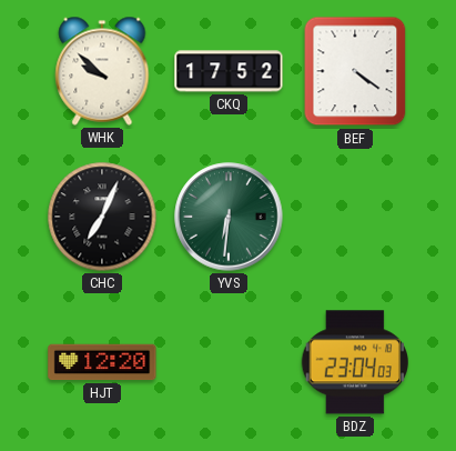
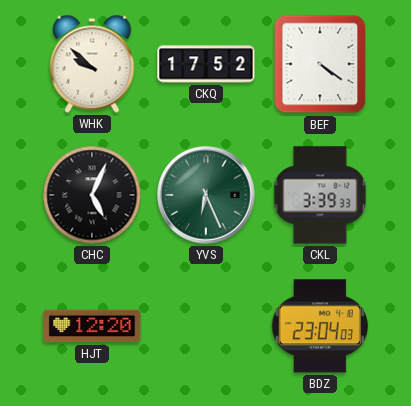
CHC: 7:04 -> 5:04 (92, 195)
YVS: 6:31 -> 6:26 (206, 195)
CKL: none -> 3:39 (320, 195)
